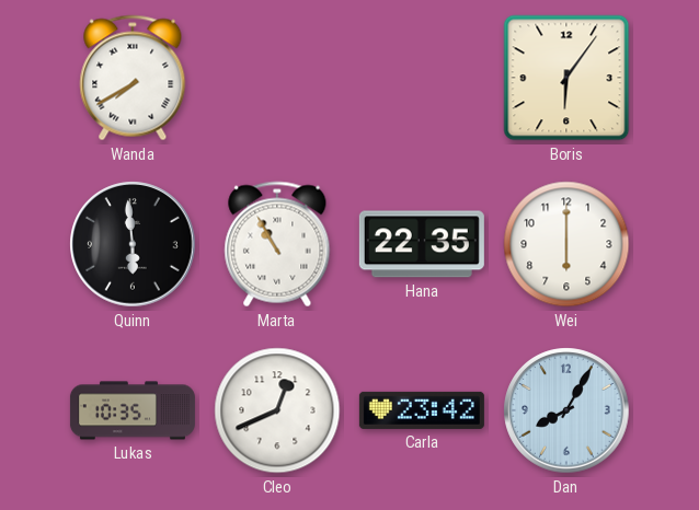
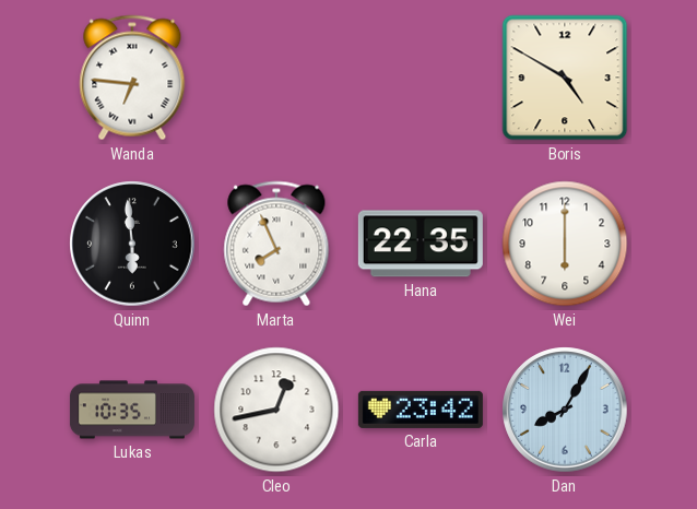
Wanda: 7:40 -> 6:46 (132, 78)
Boris: 6:06 -> 4:50 (565, 78)
Marta: 10:55 -> 7:56 (276, 244)
Cleo: 12:41 -> 12:43 (276, 410)
